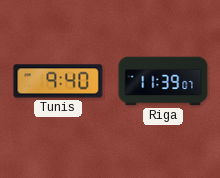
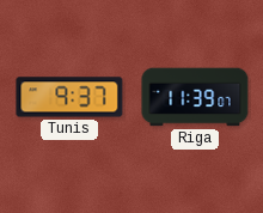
Tunis: 9:40 -> 9:37 (69, 97)
